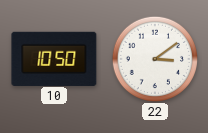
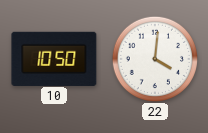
22: 3:09 -> 4:01 (154, 58)
